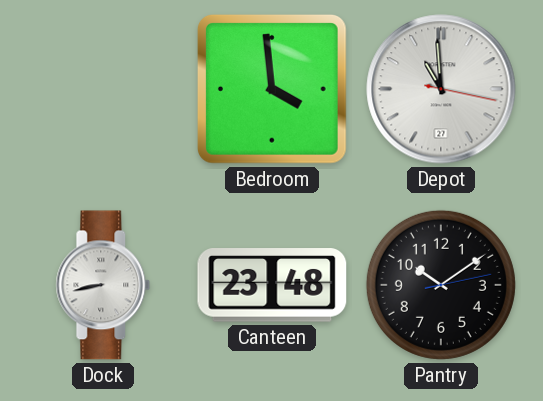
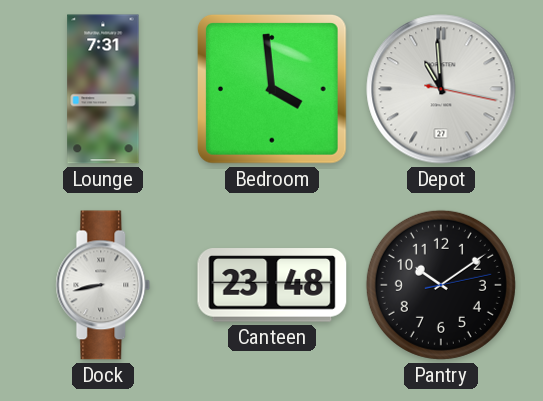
Lounge: none -> 7:31 (103, 89)
